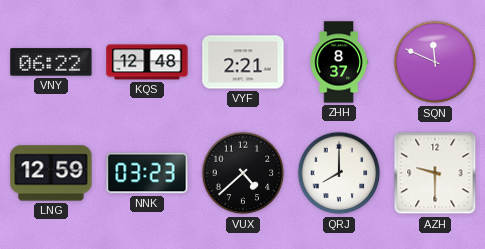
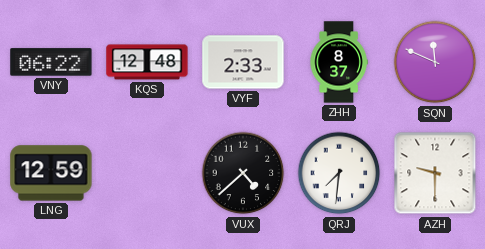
VYF: 2:21 -> 2:33 (243, 62)
NNK: 03:23 -> none (147, 173)
QRJ: 8:00 -> 7:31 (339, 173)
